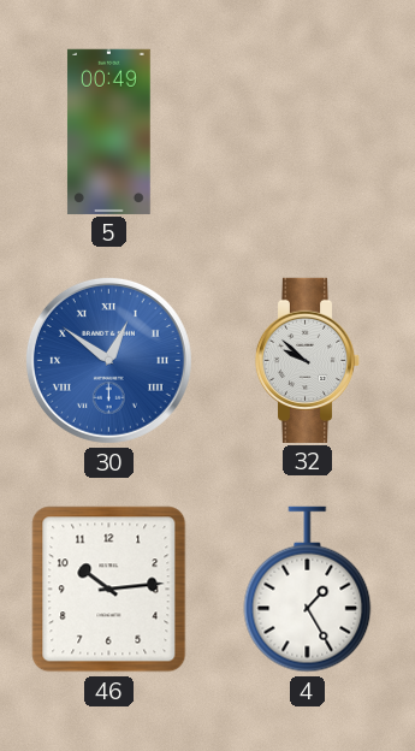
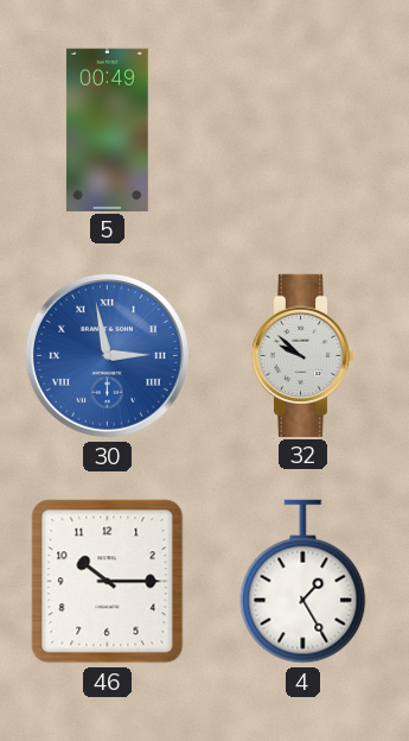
30: 12:51 -> 2:58 (107, 355)
46: 10:14 -> 10:15 (108, 582)
